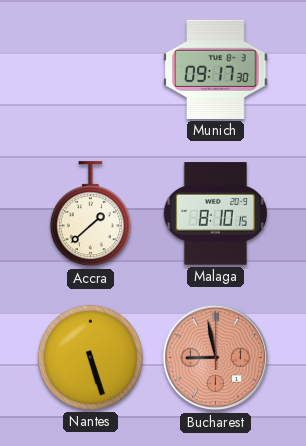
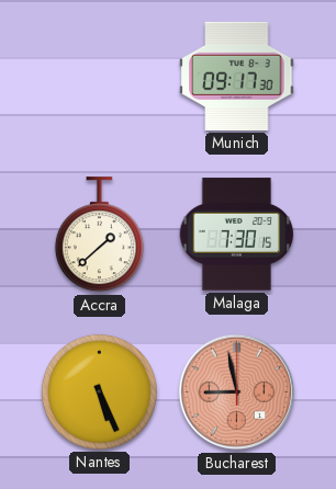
Malaga: 8:10 -> 7:30 (237, 235)
Nantes: 5:27 -> 5:26 (99, 391)
